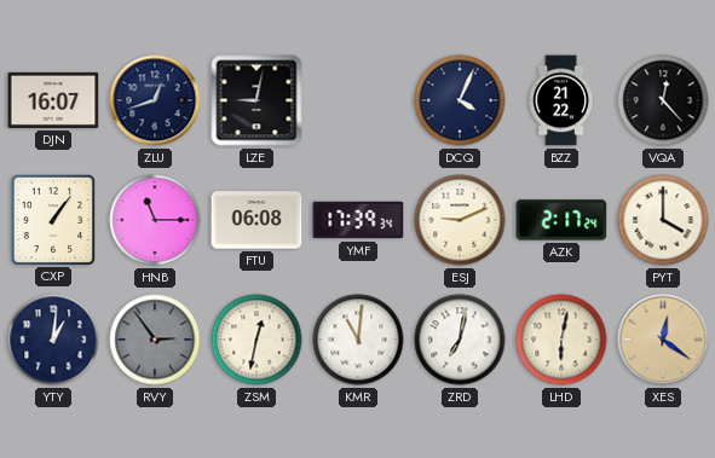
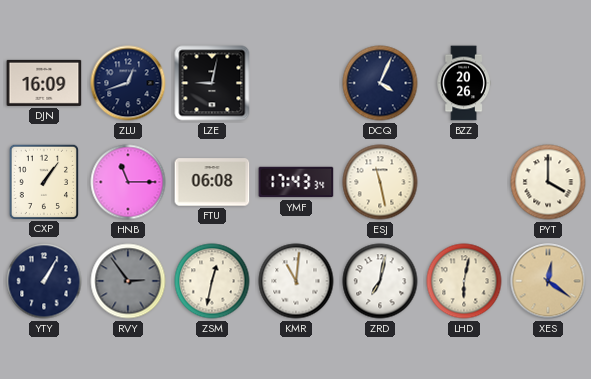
DJN: 16:07 -> 16:09 (44, 83)
BZZ: 21:22 -> 20:26 (464, 83)
VQA: 12:23 -> none (663, 100)
YMF: 17:39 -> 17:43 (296, 182)
ESJ: 9:11 -> 11:28 (380, 182)
AZK: 2:17 -> none (561, 220)
YTY: 1:01 -> 1:05 (44, 281)
